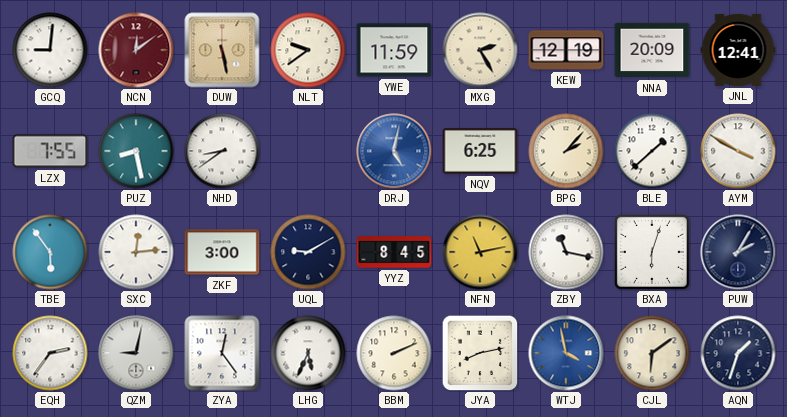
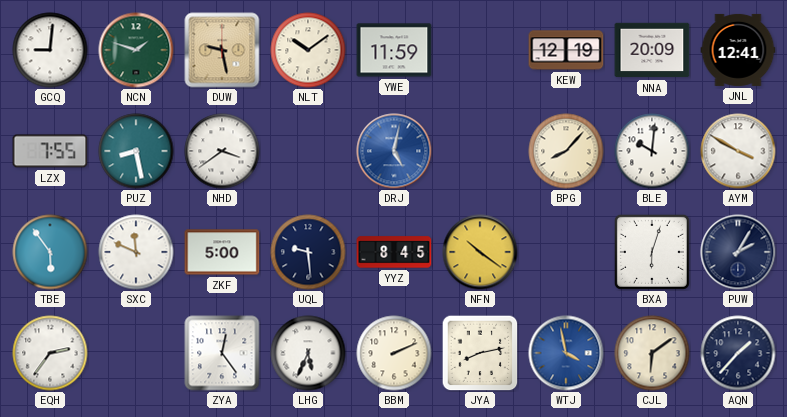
NCN: 12:09 -> 1:48 (136, 50)
NCN dial: burgundy -> green (136, 50)
DUW: 5:28 -> 9:28 (222, 50)
NLT: 9:39 -> 10:09 (308, 50)
MXG: 2:25 -> none (480, 50)
NHD: 8:39 -> 3:39 (222, 151)
NQV: 6:25 -> none (480, 151)
BPG: 2:07 -> 8:07 (566, 151)
BLE: 1:38 -> 10:01 (652, 151)
SXC: 12:14 -> 11:49 (136, 252)
ZKF: 3:00 -> 5:00 (222, 252)
UQL: 9:10 -> 9:29 (308, 252)
NFN: 11:13 -> 10:21 (480, 252)
ZBY: 11:17 -> none (566, 252)
QZM: 9:02 -> none (136, 353)
AQN: 1:33 -> 1:37 (738, 353)
